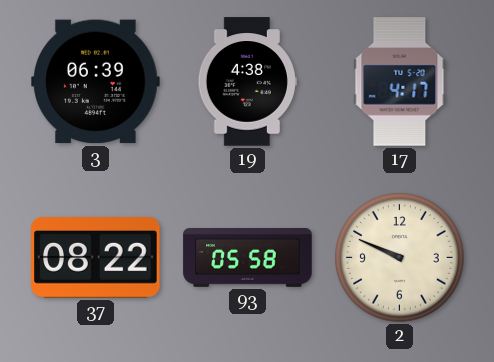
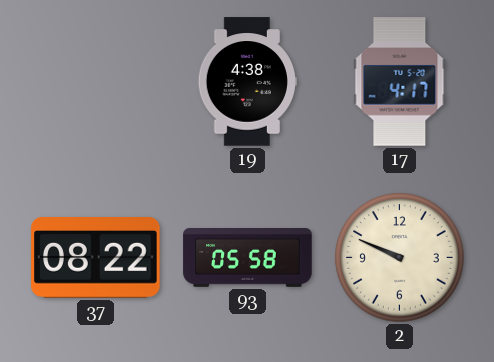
3: 06:39 -> none (96, 82)
